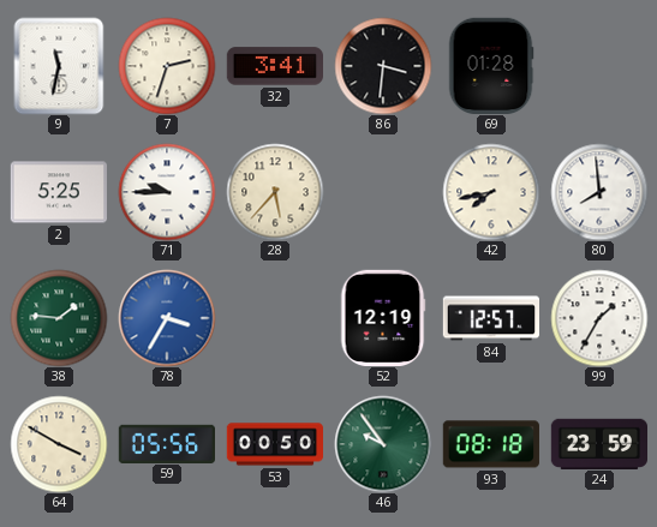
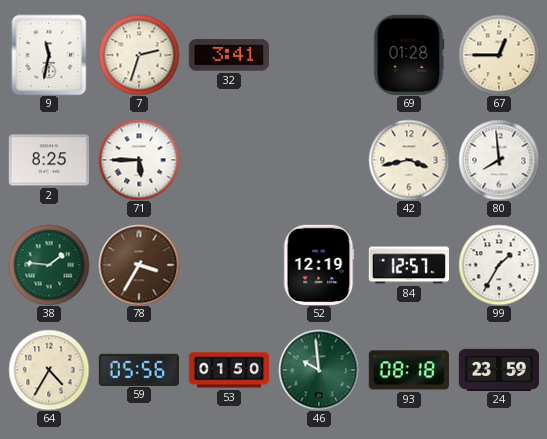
86: 3:31 -> none (383, 66)
67: none -> 12:45 (499, 55)
2: 5:25 -> 8:25 (48, 160)
71: 9:45 -> 5:45 (139, 160)
28: 5:37 -> none (275, 192)
42: 7:43 -> 3:43 (409, 160)
78 dial: blue -> brown (139, 265)
64: 3:50 -> 4:35 (49, 370)
53: 00:50 -> 01:50 (228, 370)
46: 9:54 -> 9:59 (319, 370)
